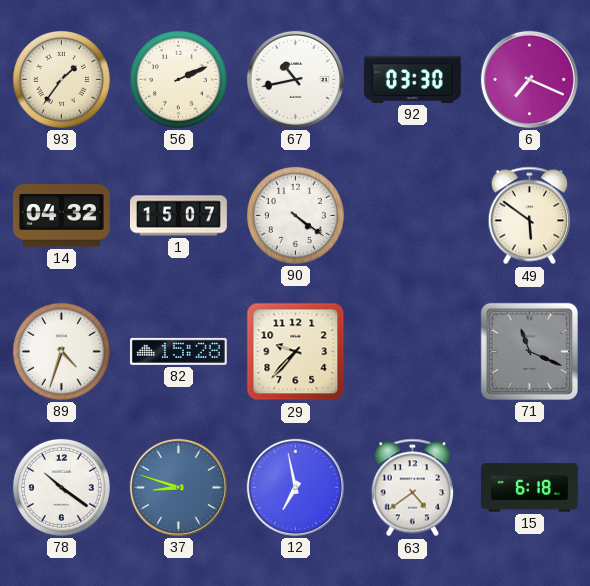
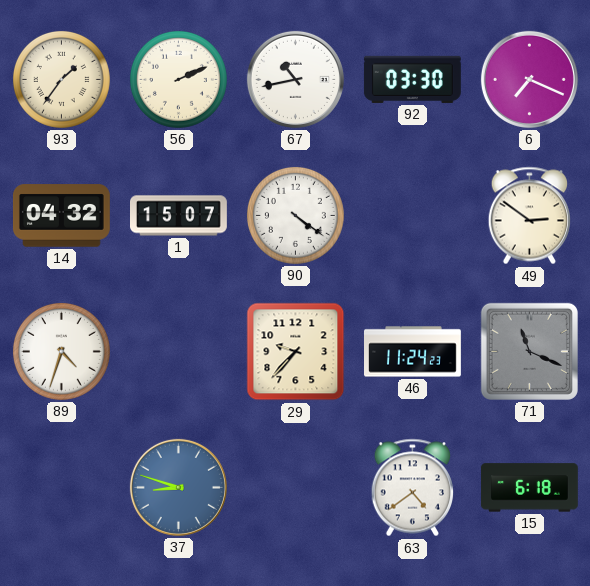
49: 5:51 -> 2:51 (529, 216)
82: 15:28 -> none (178, 351)
46: none -> 11:24 (413, 352)
78: 10:21 -> none (61, 487)
12: 6:58 -> none (295, 487)
